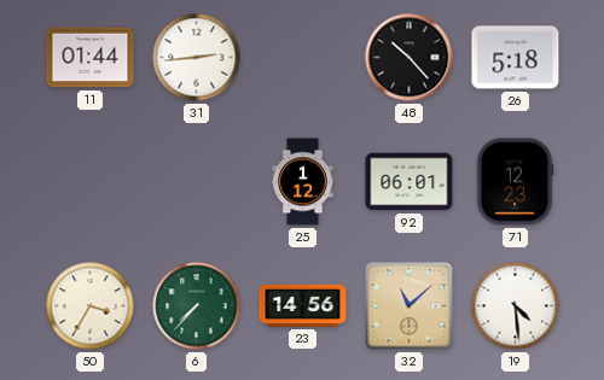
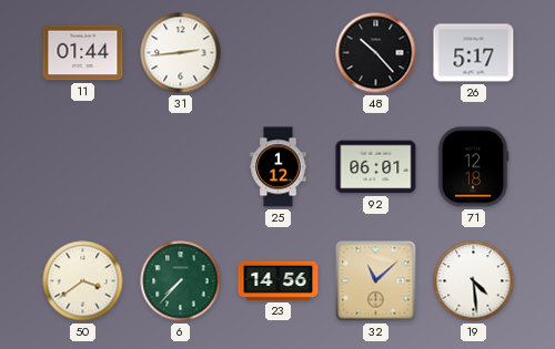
26: 5:18 -> 5:17 (474, 53)
71: 12:23 -> 12:18 (473, 167)
50: 3:35 -> 3:39 (83, 281)
